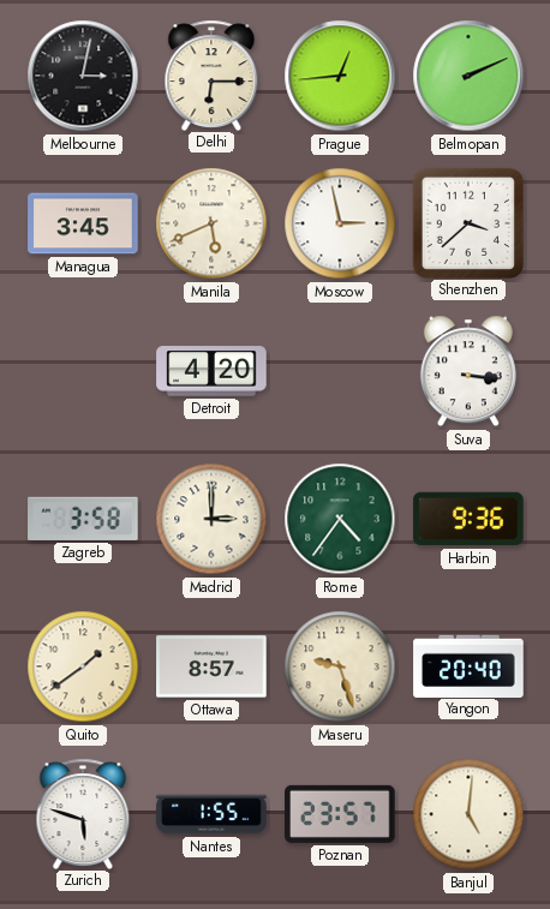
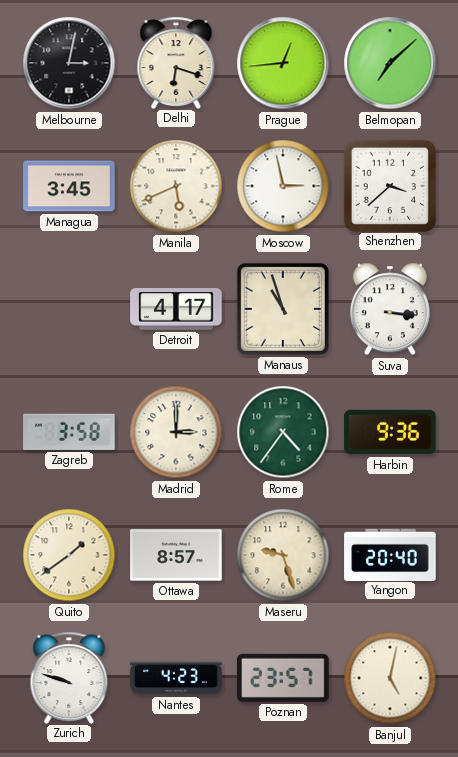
Delhi: 6:15 -> 6:18 (176, 62)
Belmopan: 2:11 -> 7:08 (390, 63)
Detroit: 4:20 -> 4:17 (176, 309)
Manaus: none -> 10:57 (283, 309)
Zurich: 5:48 -> 9:48 (69, 677)
Nantes: 1:55 -> 4:23 (176, 678)
Banjul: 5:01 -> 5:02 (390, 678)
